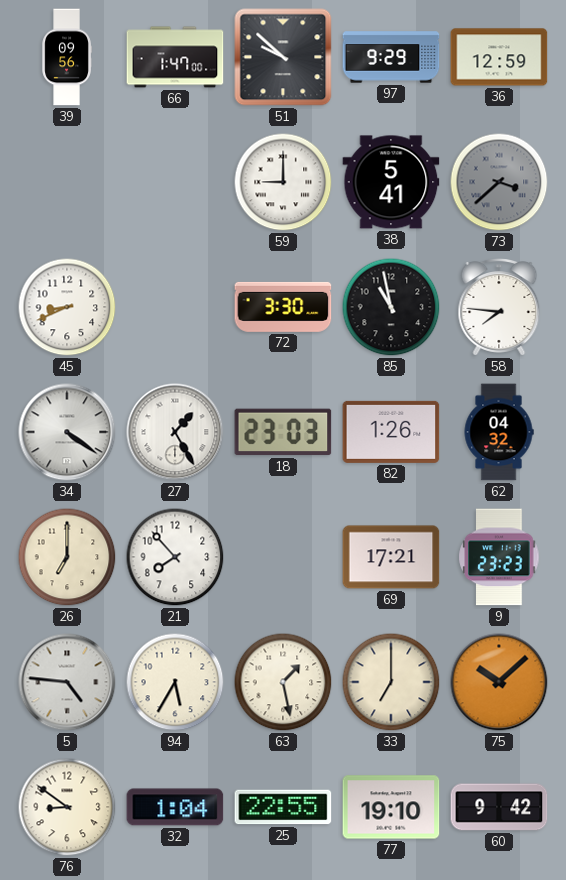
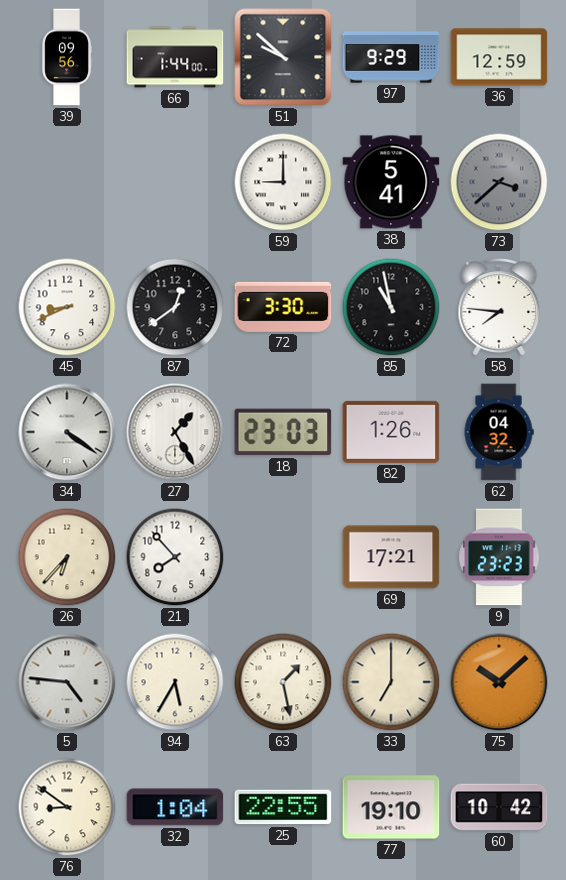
66: 1:47 -> 1:44 (175, 57)
87: none -> 12:39 (175, 307)
26: 7:00 -> 6:37 (67, 557)
60: 9:42 -> 10:42 (499, 807)
